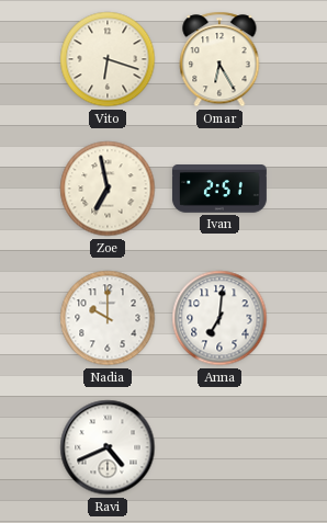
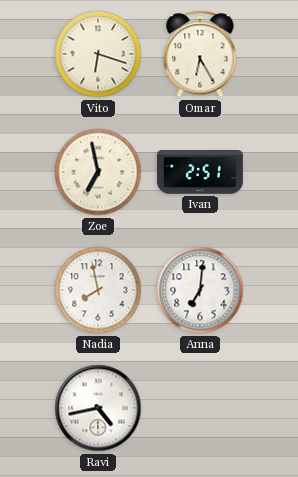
Nadia: 10:00 -> 7:58 (98, 290)
Ravi: 4:41 -> 4:43 (98, 408)
